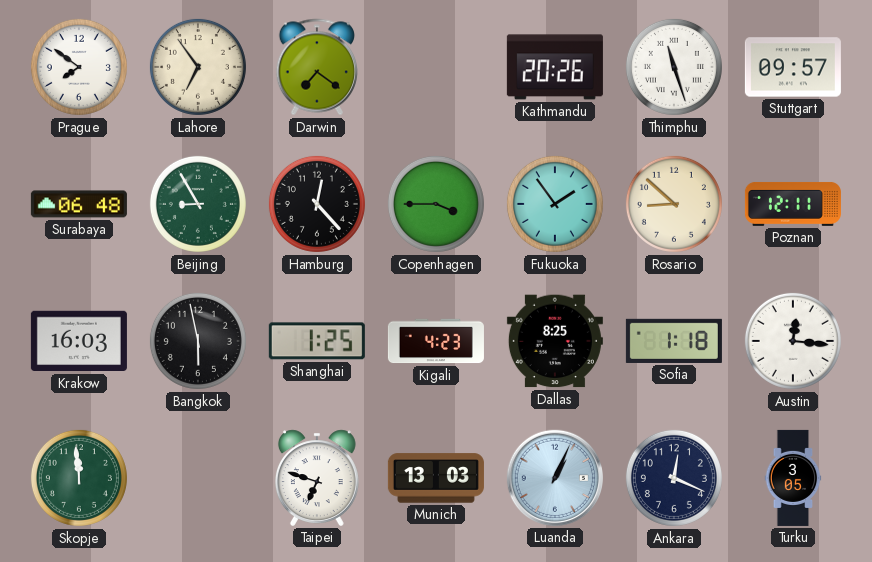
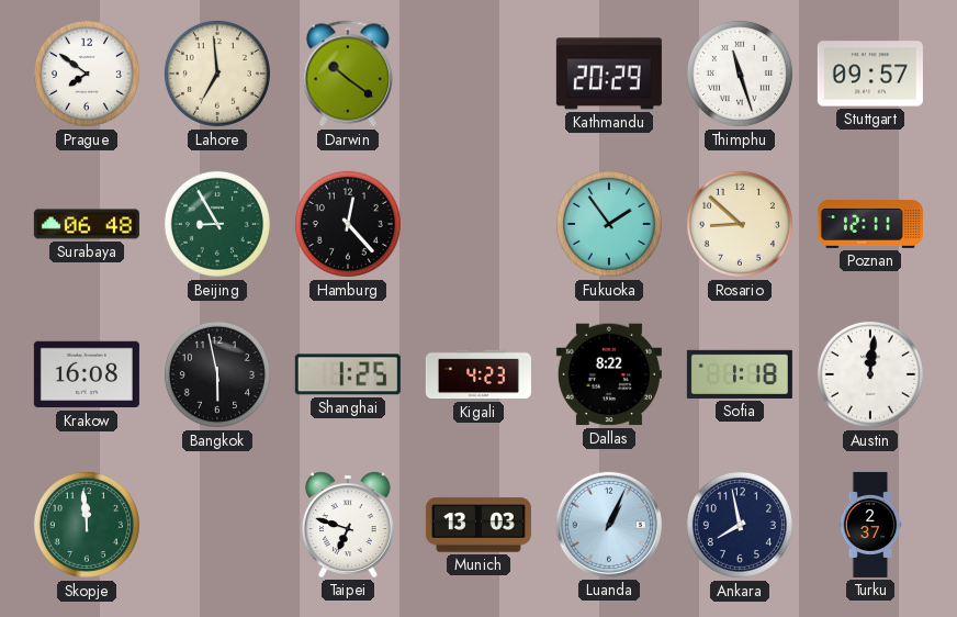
Lahore: 6:54 -> 6:59 (217, 74)
Darwin: 7:21 -> 10:21 (347, 74)
Kathmandu: 20:26 -> 20:29 (609, 74)
Copenhagen: 3:45 -> none (436, 204)
Krakow: 16:03 -> 16:08 (87, 374)
Dallas: 8:25 -> 8:22 (609, 374)
Austin: 12:16 -> 12:01 (870, 374)
Ankara: 12:19 -> 7:58 (740, 525)
Turku: 3:05 -> 2:37 (870, 525)
